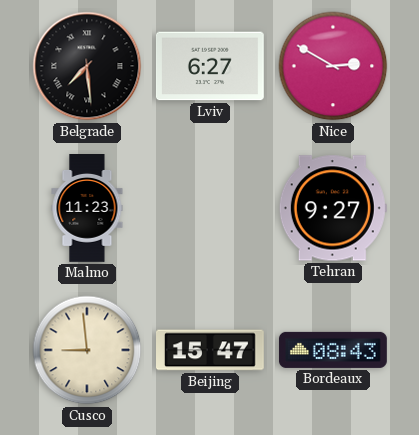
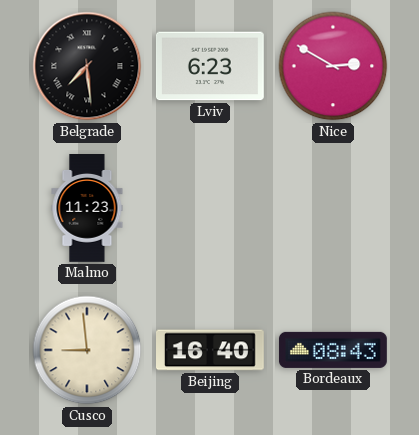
Lviv: 6:27 -> 6:23 (210, 66)
Tehran: 9:27 -> none (333, 208)
Beijing: 15:47 -> 16:40 (211, 350)
